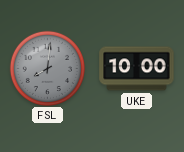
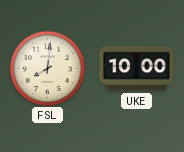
FSL dial: grey -> cream (47, 68)
